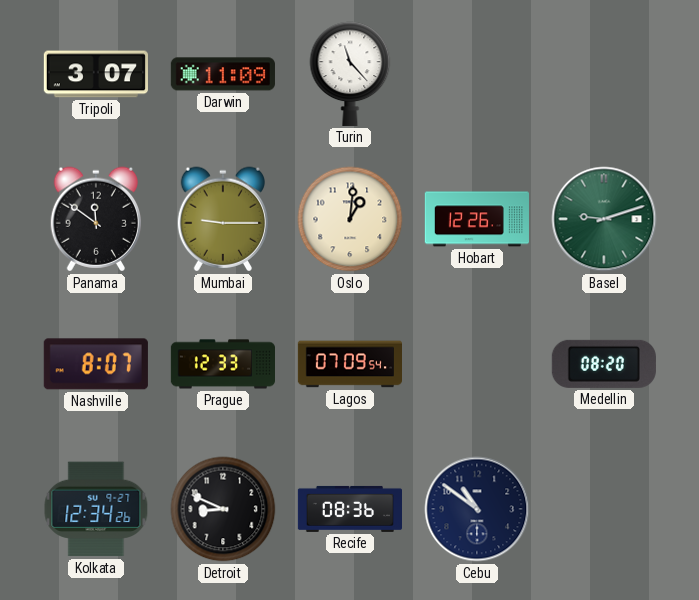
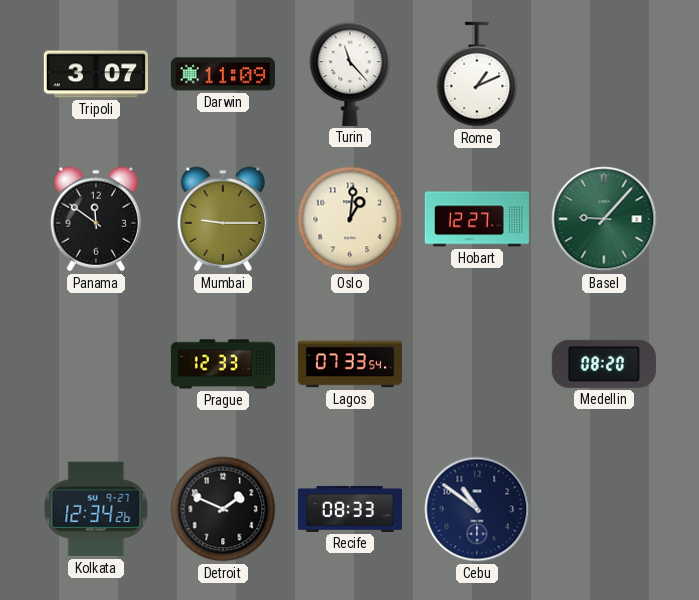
Rome: none -> 1:11 (477, 74)
Hobart: 12:26 -> 12:27 (477, 219)
Basel: 9:12 -> 9:07 (604, 219)
Nashville: 8:07 -> none (96, 364)
Lagos: 07:09 -> 07:33 (349, 364)
Detroit: 8:49 -> 1:49 (223, 509)
Recife: 08:36 -> 08:33 (349, 509)
